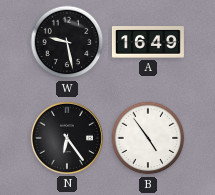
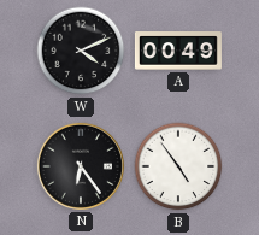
W: 9:28 -> 4:11 (81, 51)
A: 16:49 -> 00:49 (178, 52)
